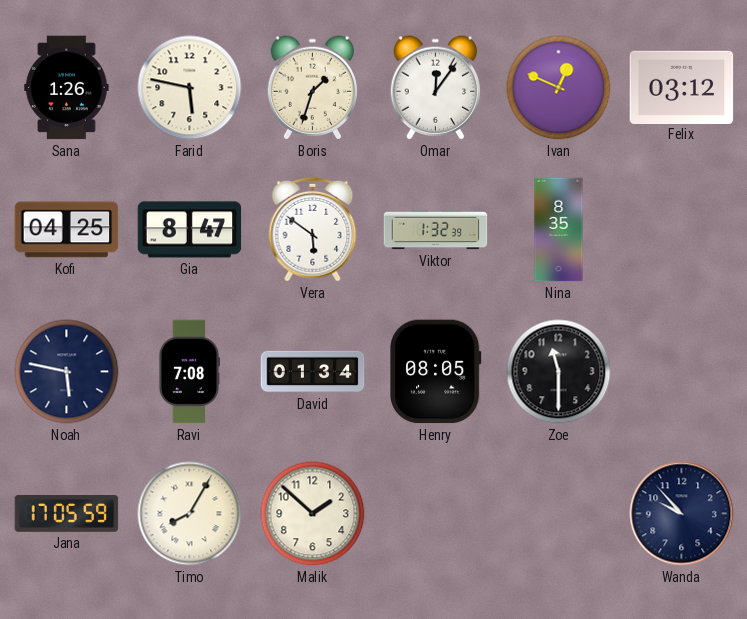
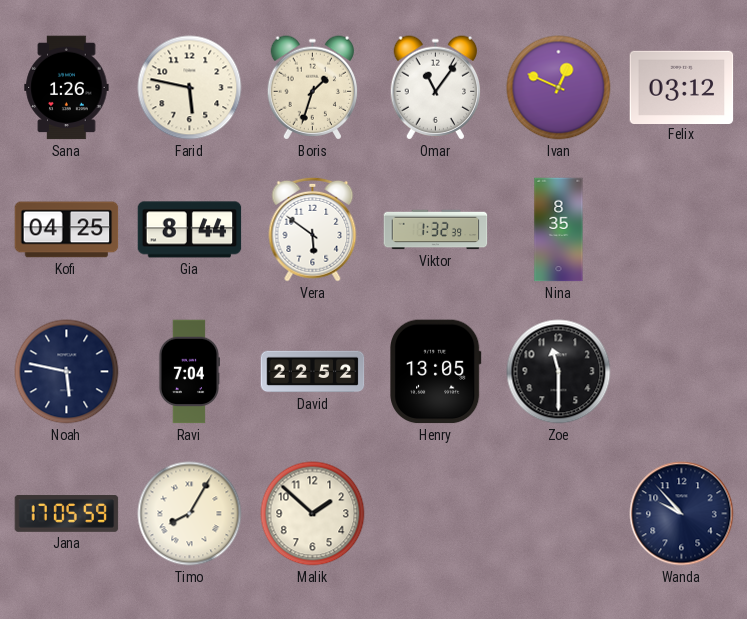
Omar: 12:06 -> 11:06 (435, 88)
Gia: 8:47 -> 8:44 (190, 230)
Ravi: 7:08 -> 7:04 (188, 372)
David: 01:34 -> 22:52 (313, 372)
Henry: 08:05 -> 13:05 (436, 372)
